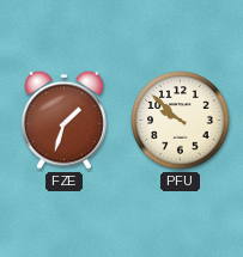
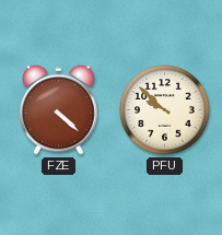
FZE: 1:33 -> 4:22 (59, 109)
